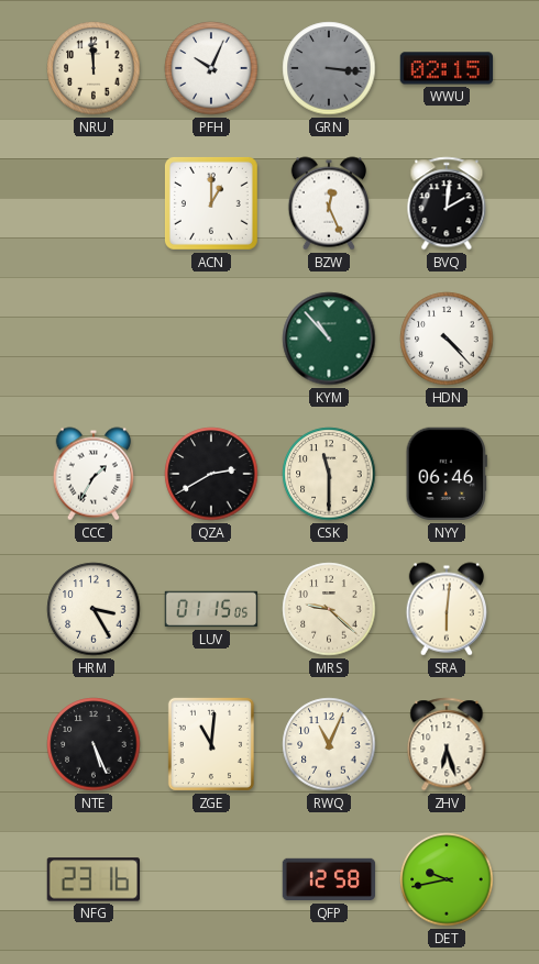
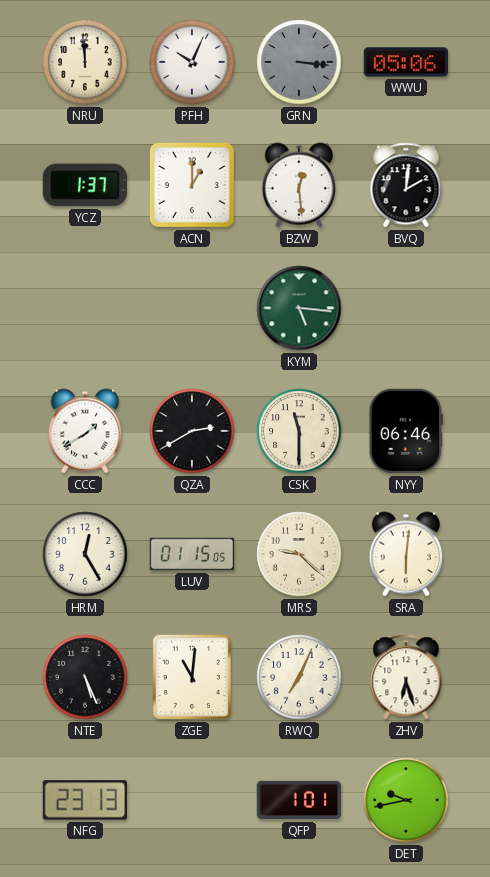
WWU: 02:15 -> 05:06 (406, 62)
YCZ: none -> 1:37 (84, 185)
BZW: 12:26 -> 12:29 (298, 185)
KYM: 10:53 -> 5:16 (299, 308)
HDN: 4:23 -> none (447, 339)
CCC: 1:35 -> 1:40 (84, 431)
HRM: 3:25 -> 12:25 (85, 554)
RWQ: 11:04 -> 7:04 (299, 677)
NFG: 23:16 -> 23:13 (85, 800)
QFP: 12:58 -> 1:01 (299, 800)
